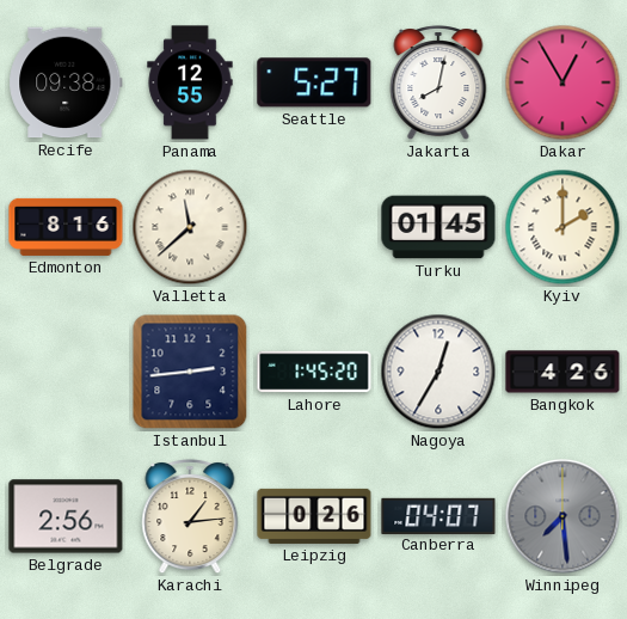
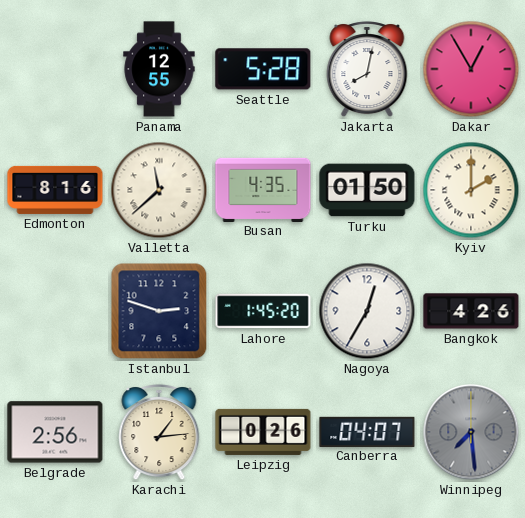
Recife: 09:38 -> none (66, 82)
Seattle: 5:27 -> 5:28 (263, 69)
Busan: none -> 4:35 (263, 189)
Turku: 01:45 -> 01:50 (367, 190)
Istanbul: 2:44 -> 2:48 (159, 311)
